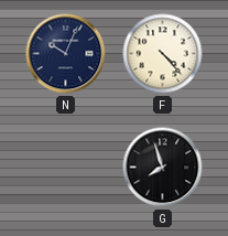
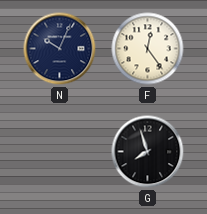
F: 4:23 -> 12:24 (148, 49)
